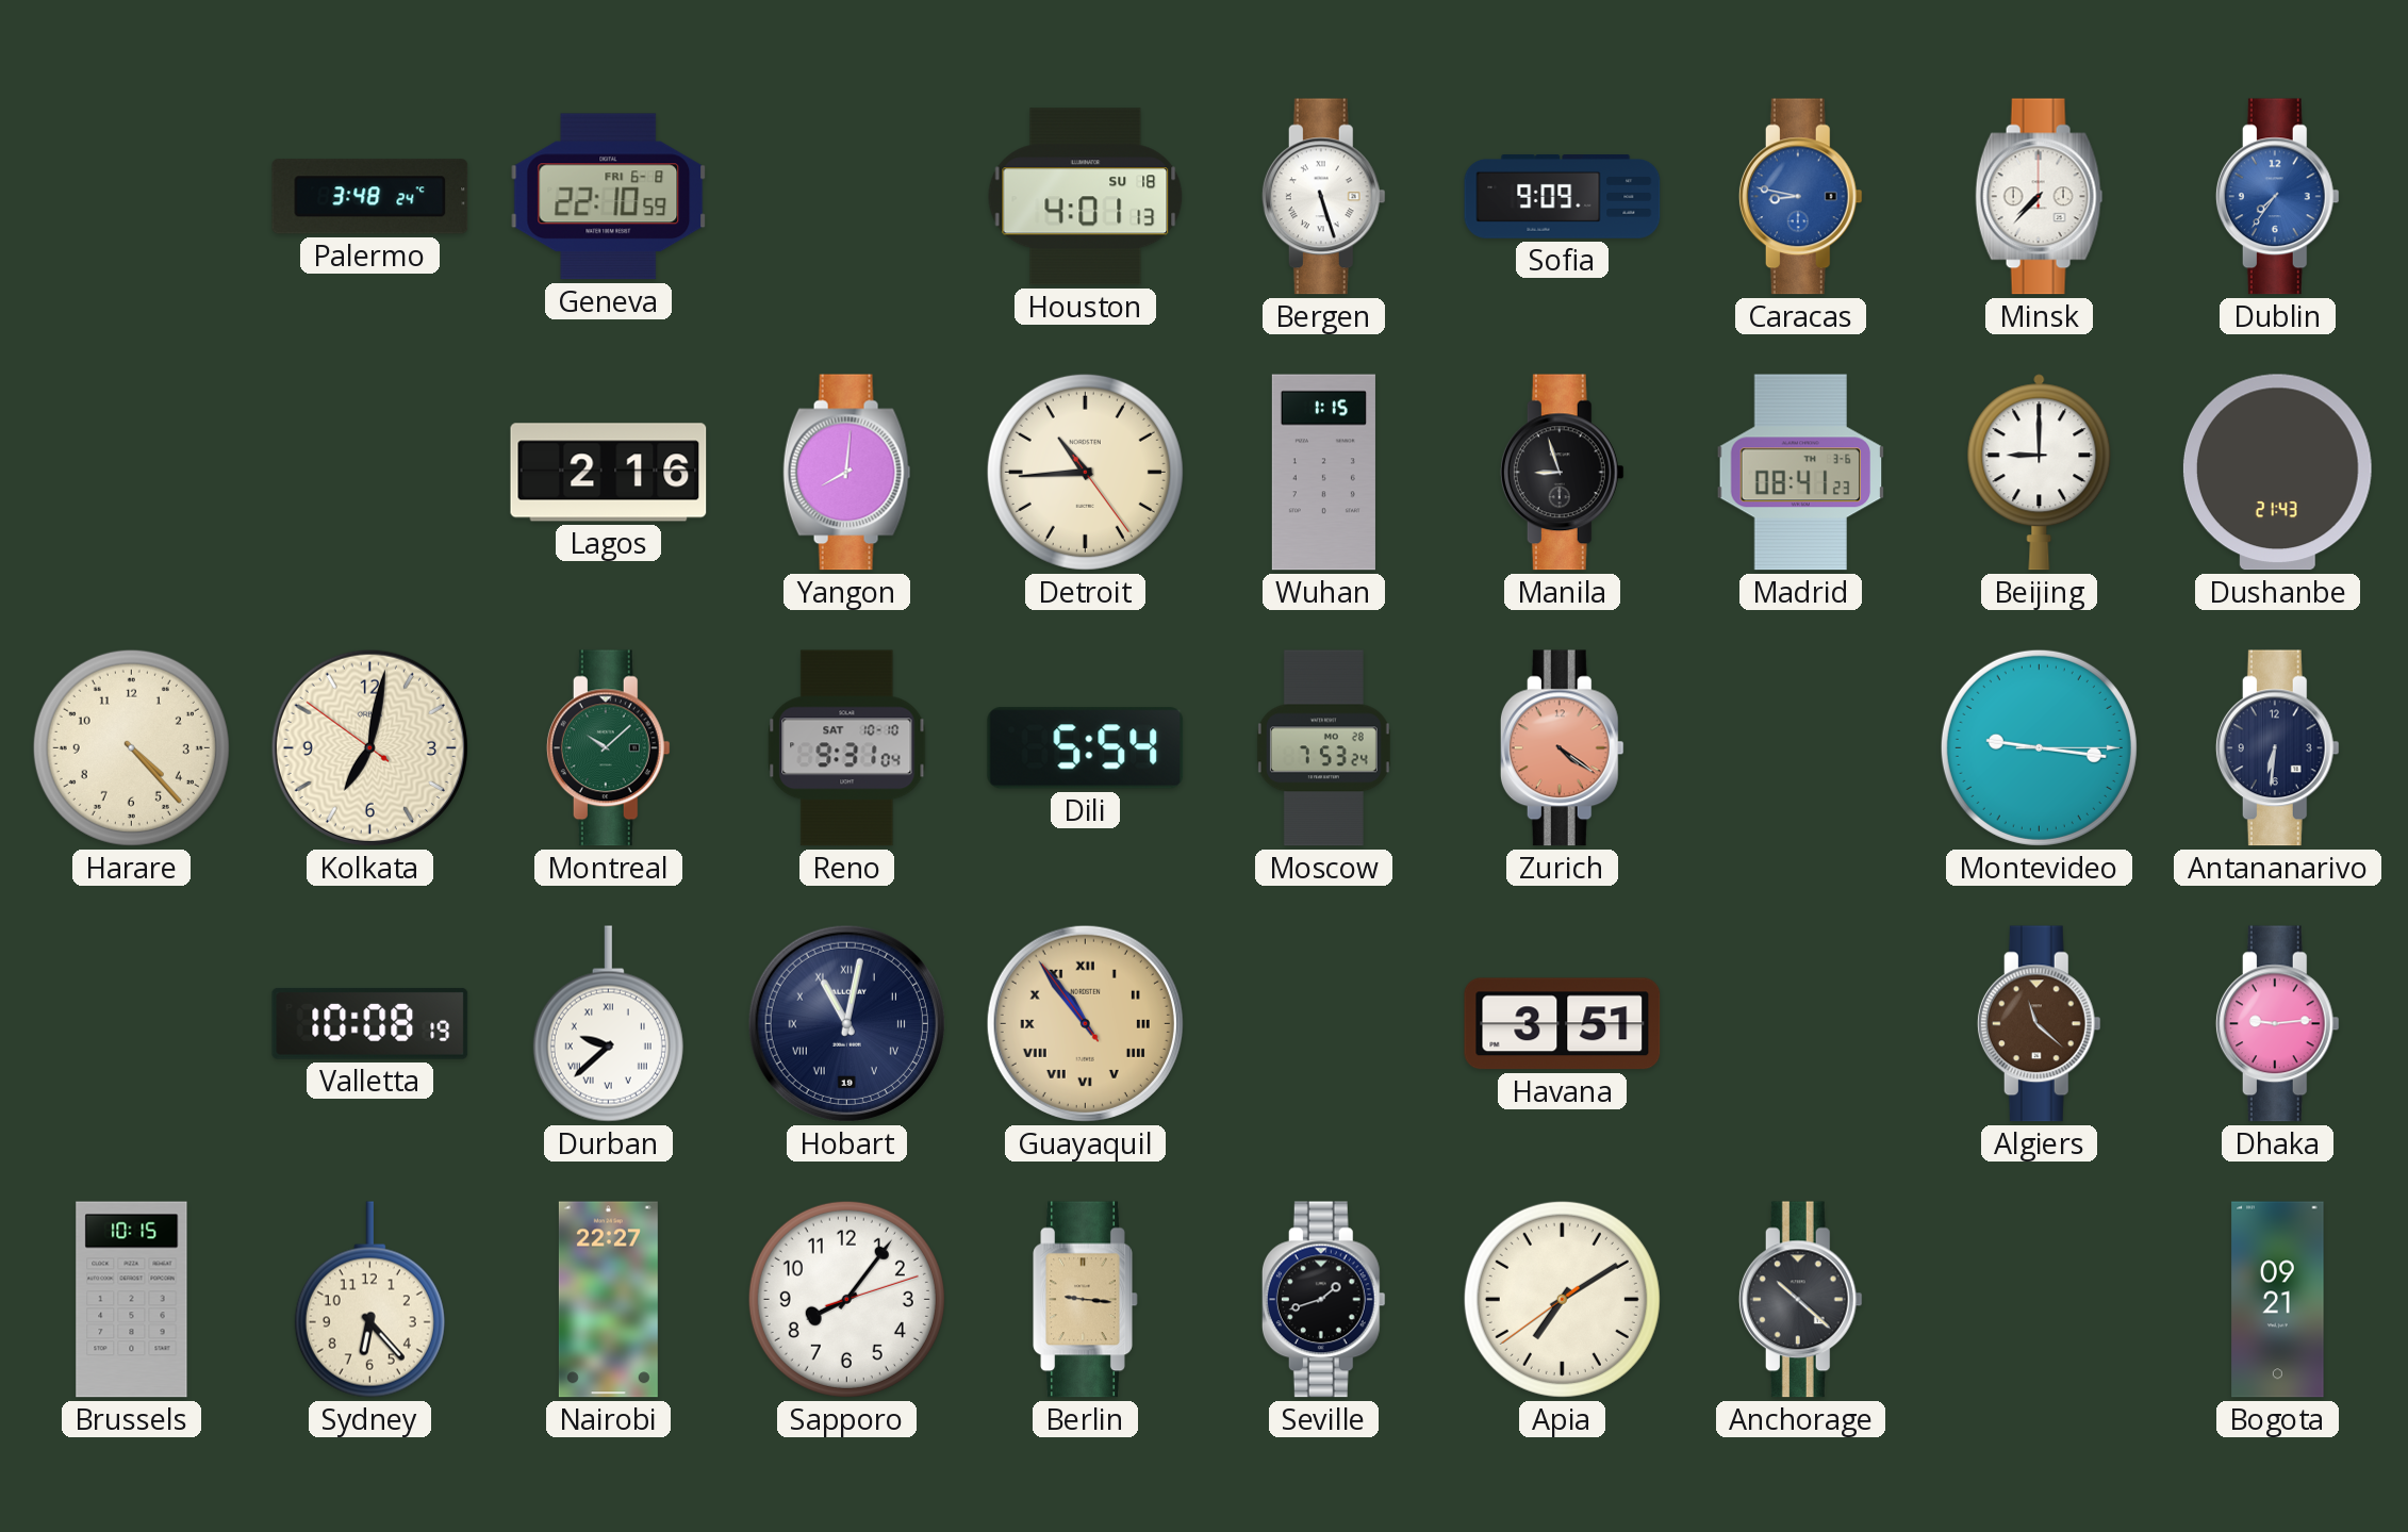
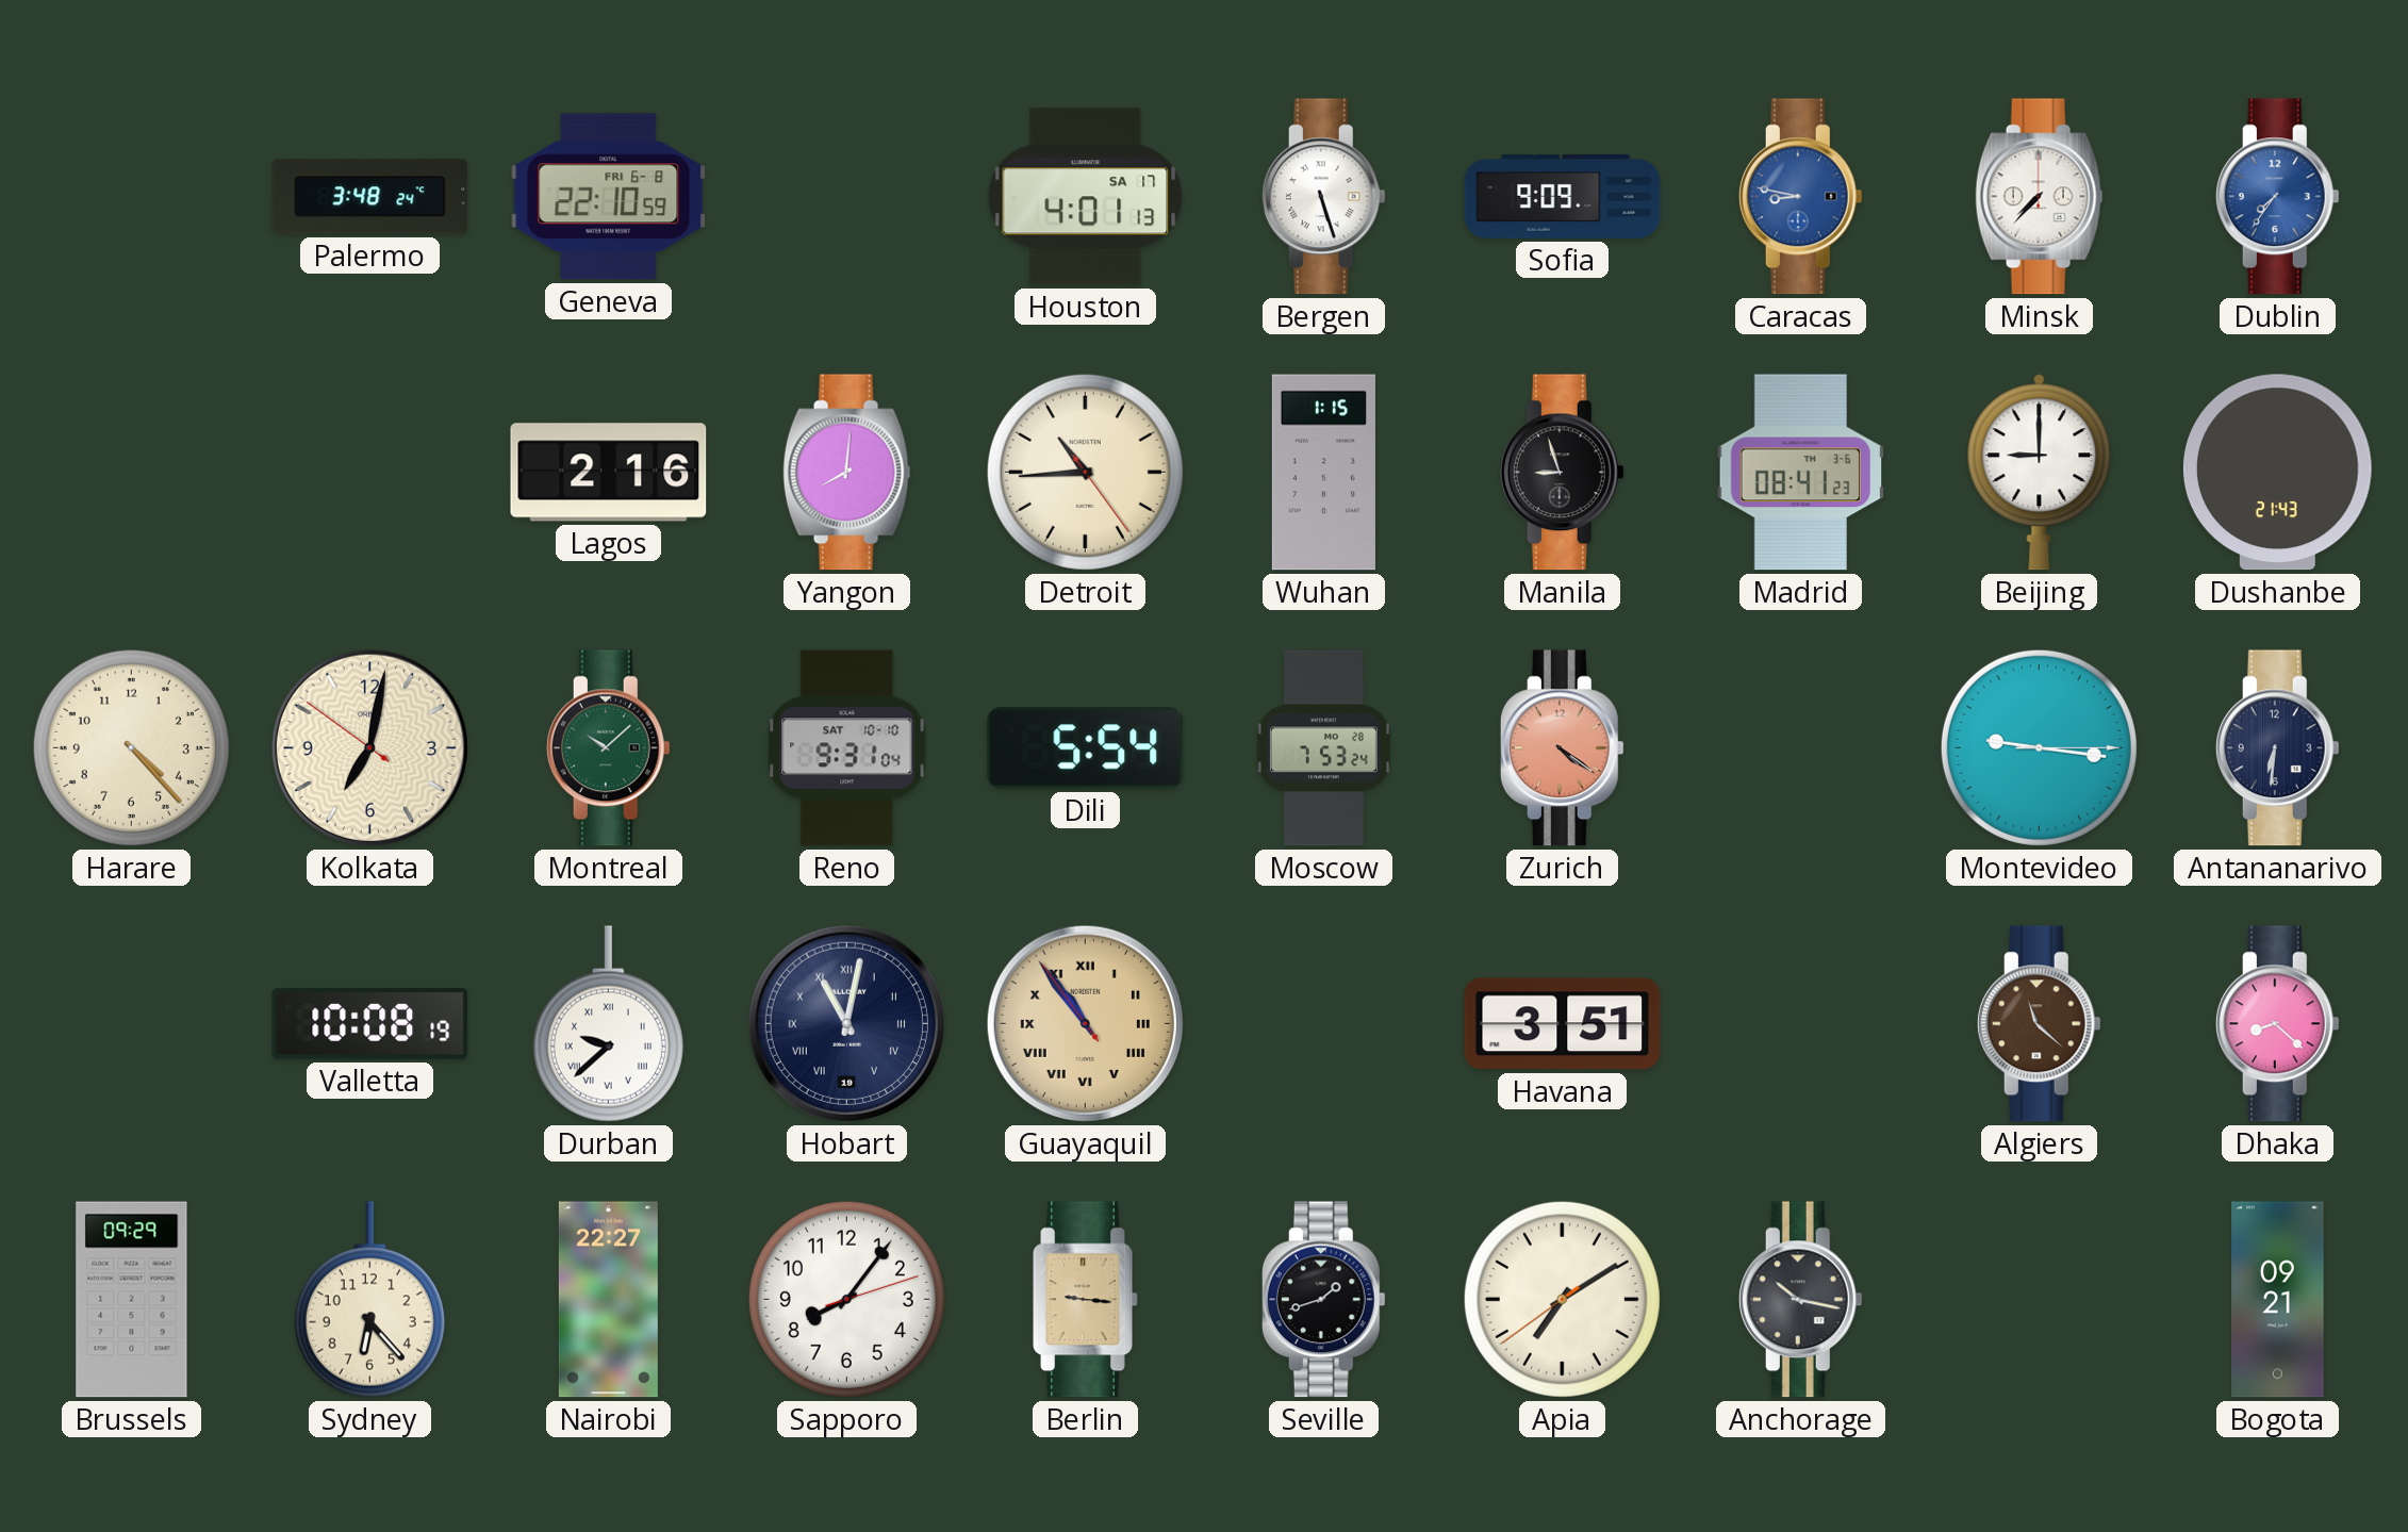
Houston date: SU 18 -> SA 17 (1086, 197)
Dhaka: 9:14 -> 8:22 (2277, 1024)
Brussels: 10:15 -> 09:29 (132, 1300)
Anchorage: 10:22 -> 10:17 (1800, 1300)
